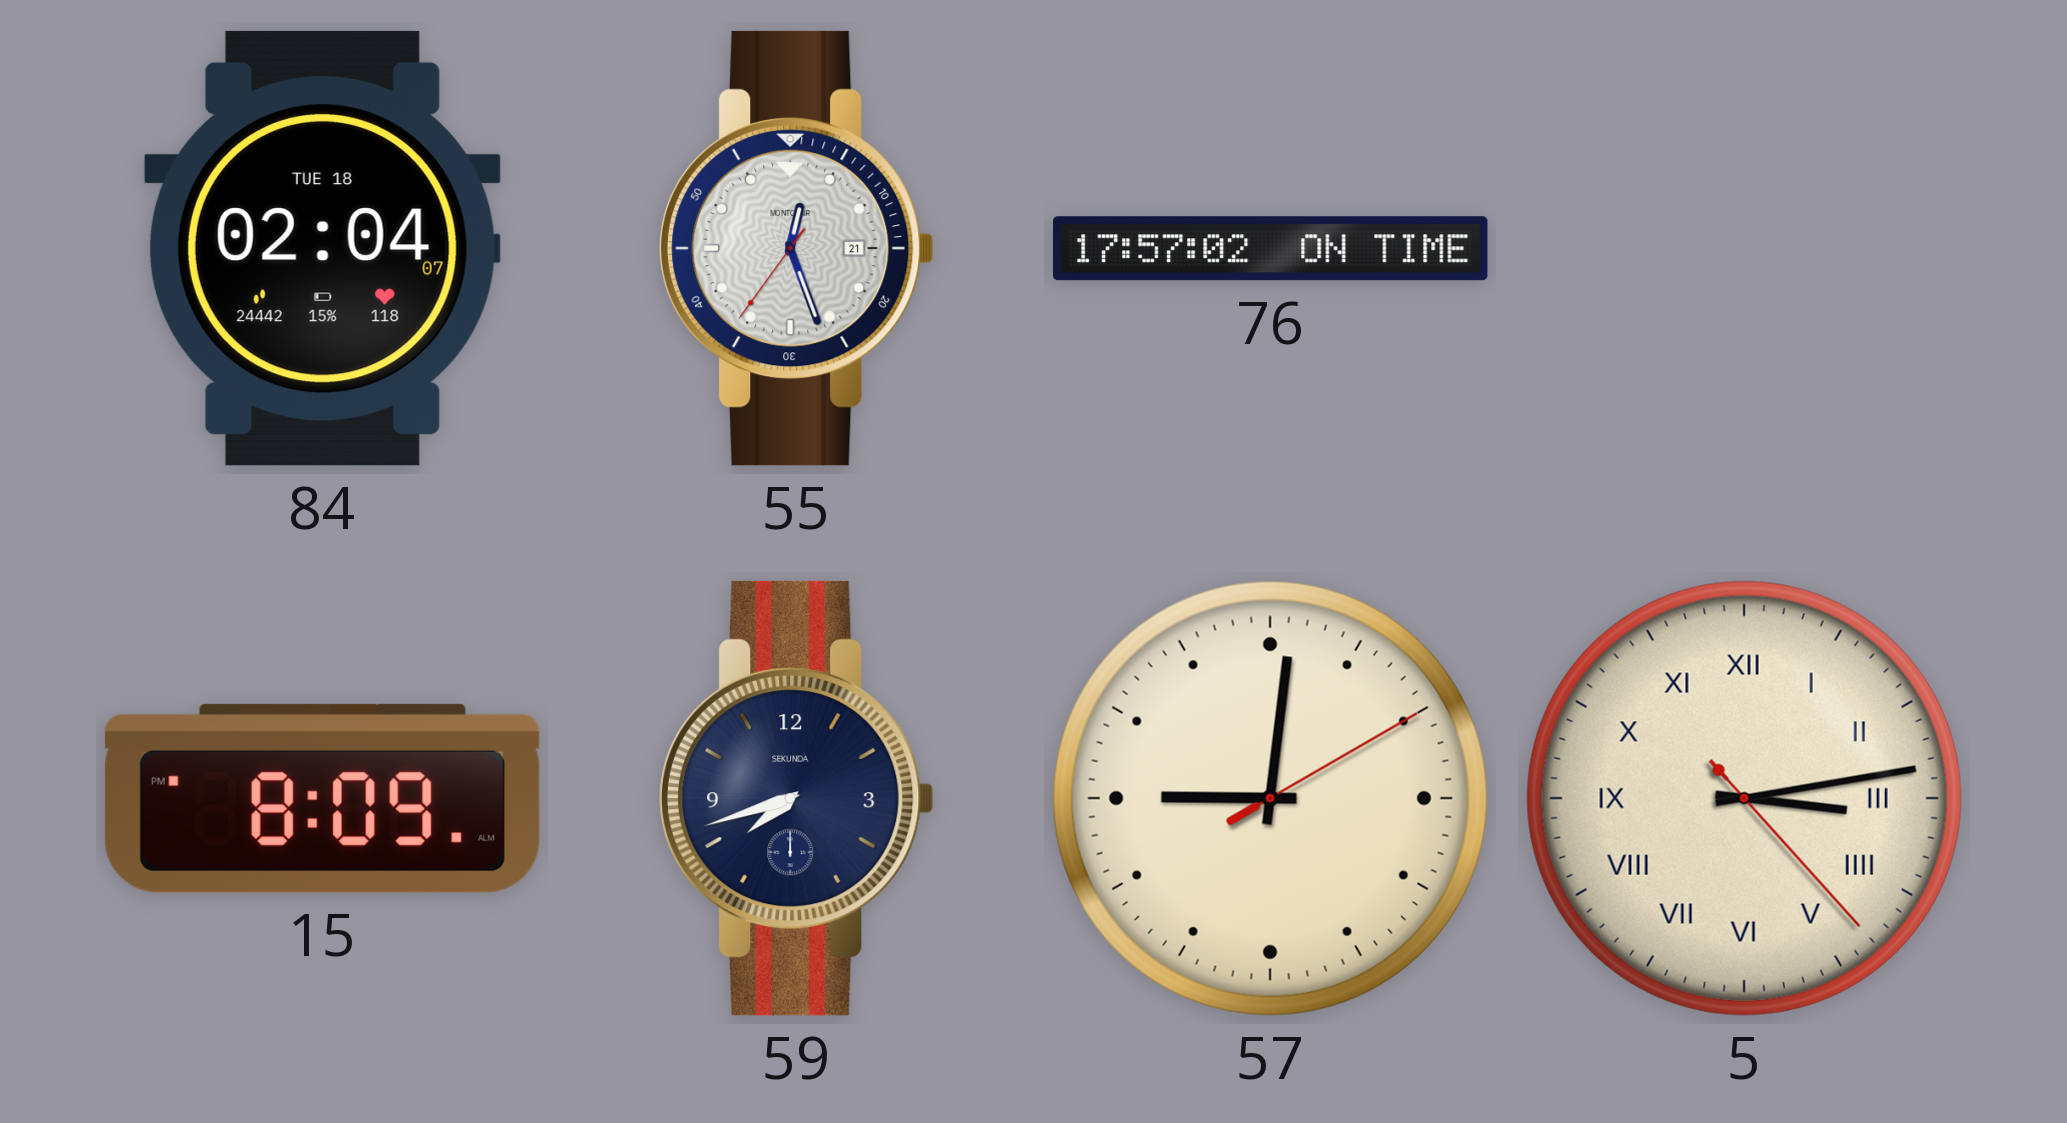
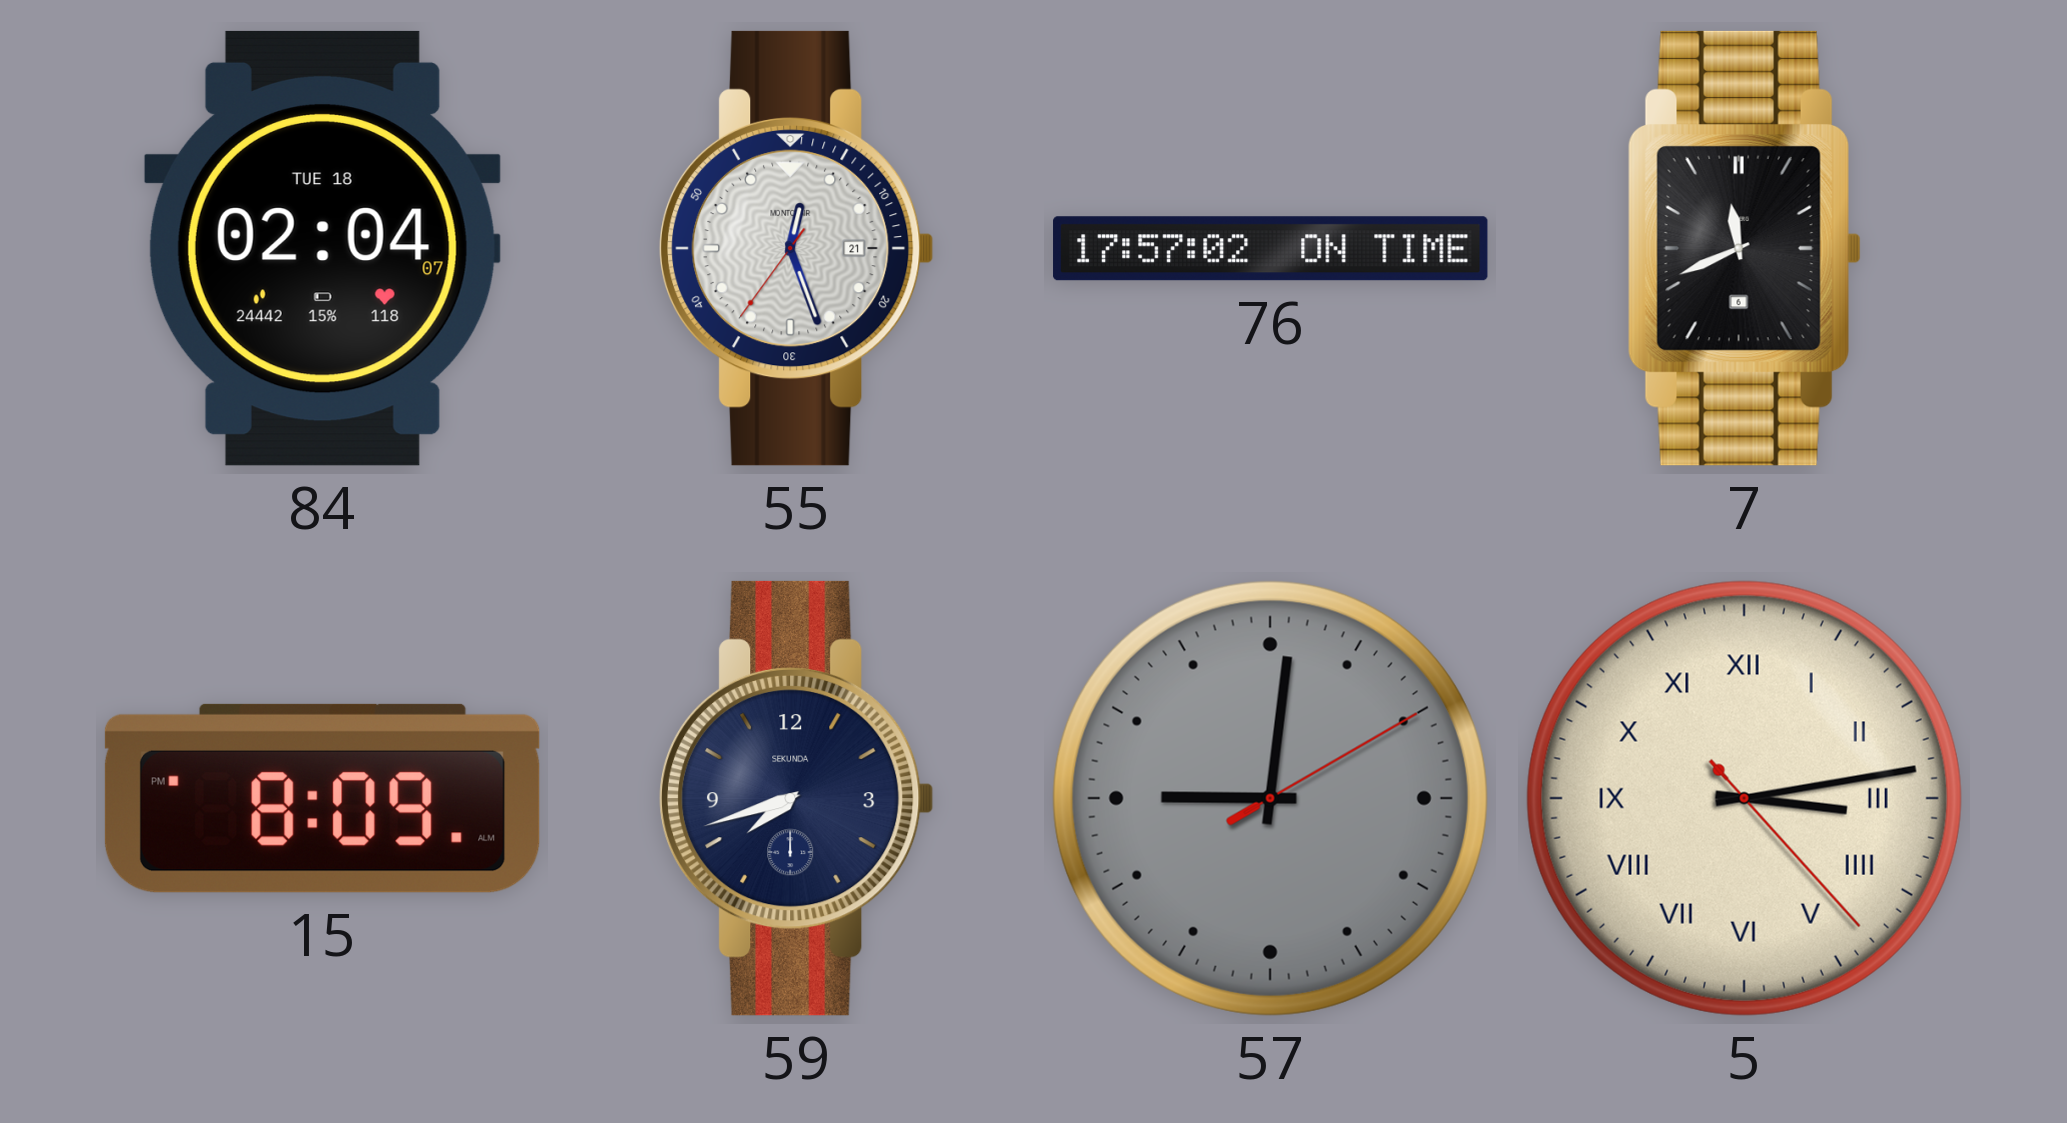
7: none -> 11:41 (1744, 248)
57 dial: cream -> grey (1270, 798)
